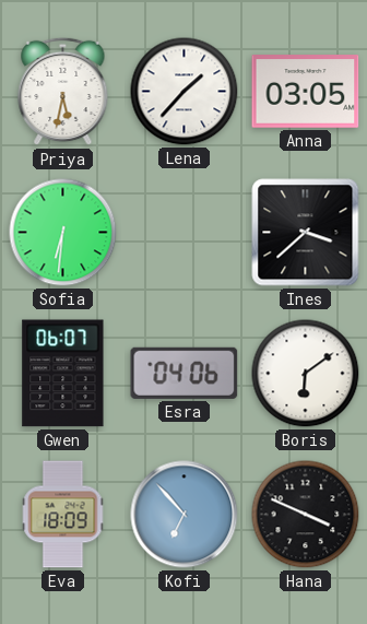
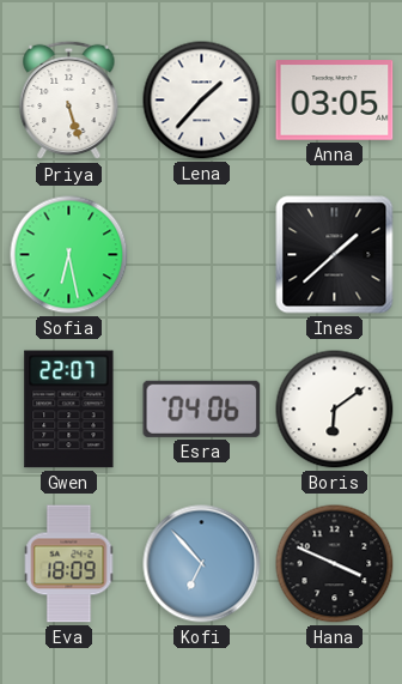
Priya: 5:32 -> 5:27 (69, 101)
Sofia: 6:31 -> 6:28 (69, 255)
Ines: 3:38 -> 1:38 (335, 255)
Gwen: 06:07 -> 22:07 (69, 410)
